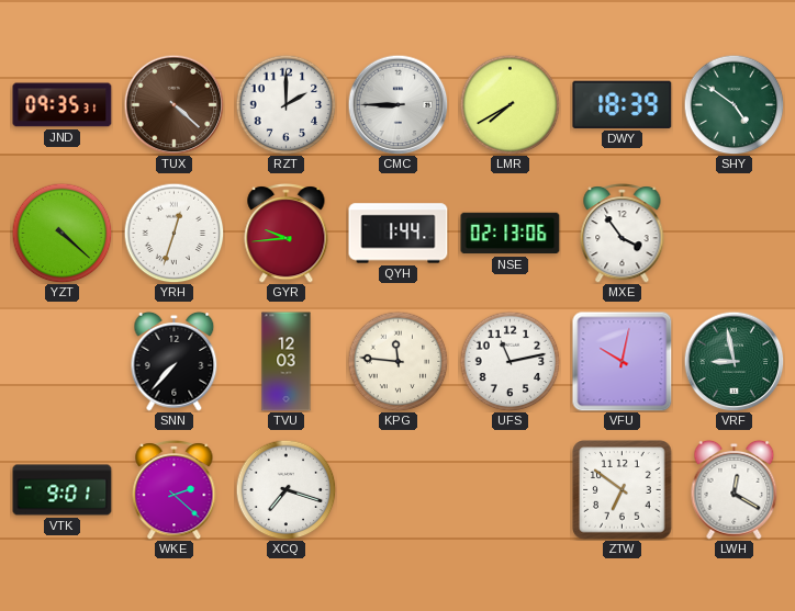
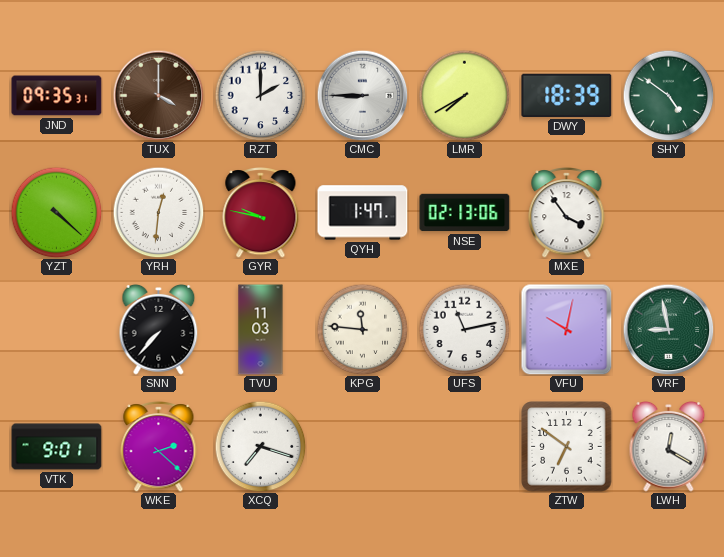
TUX: 4:22 -> 4:00 (158, 95)
YRH: 12:33 -> 12:31 (158, 212)
GYR: 9:44 -> 9:47 (261, 213)
QYH: 1:44 -> 1:47 (363, 213)
TVU: 12:03 -> 11:03 (261, 330)
